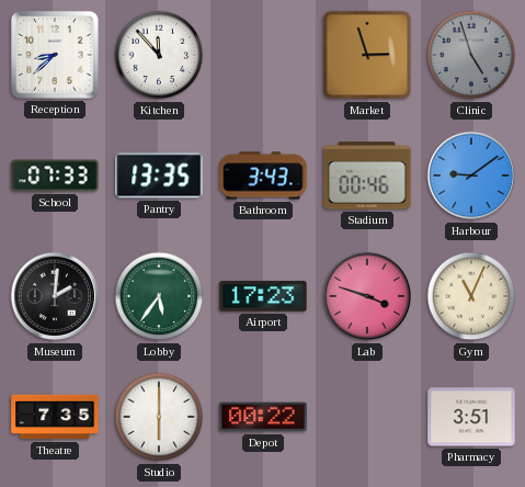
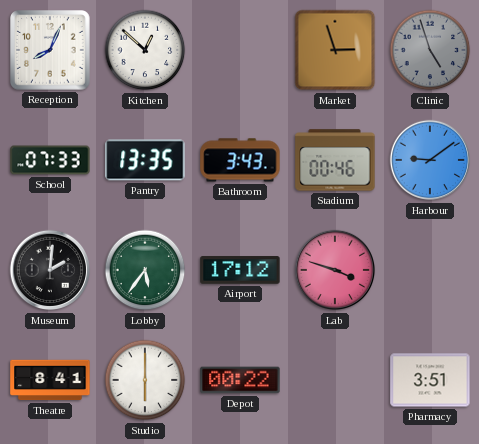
Reception: 8:38 -> 8:04 (50, 50)
Kitchen: 11:53 -> 12:52 (145, 50)
Airport: 17:23 -> 17:12 (240, 270)
Gym: 11:04 -> none (471, 296)
Theatre: 7:35 -> 8:41 (50, 380)
